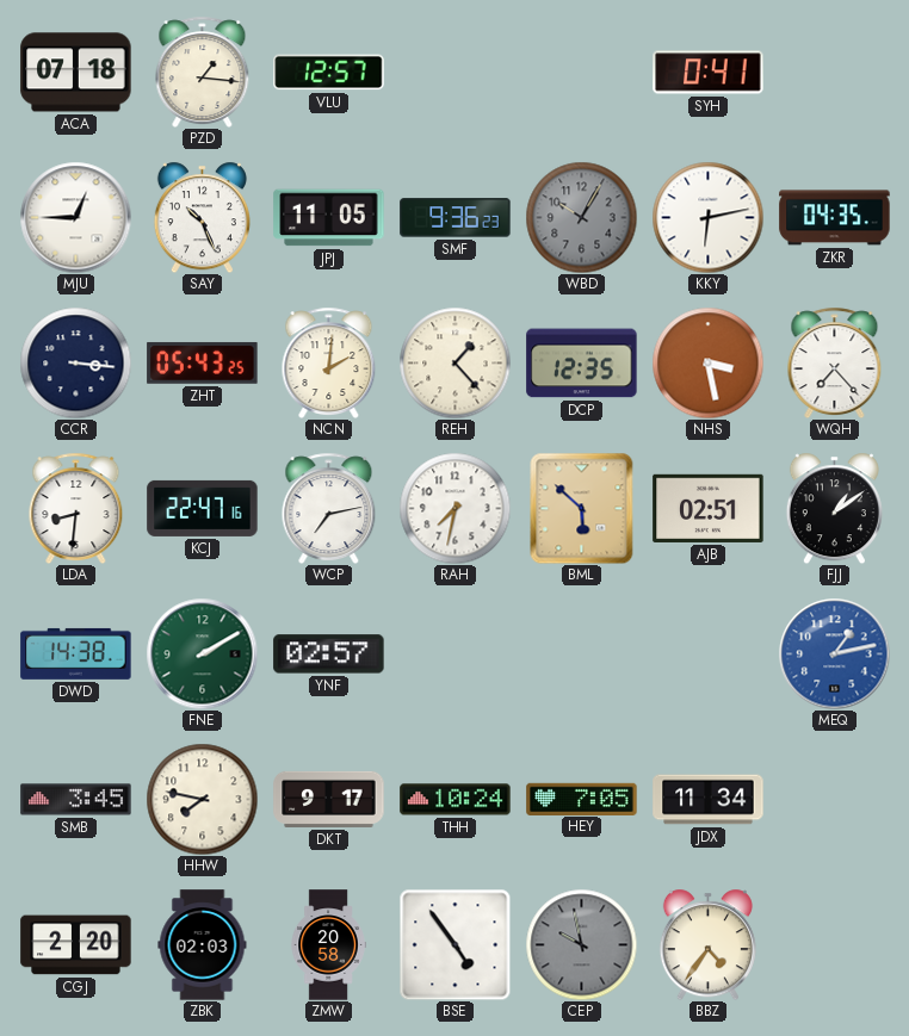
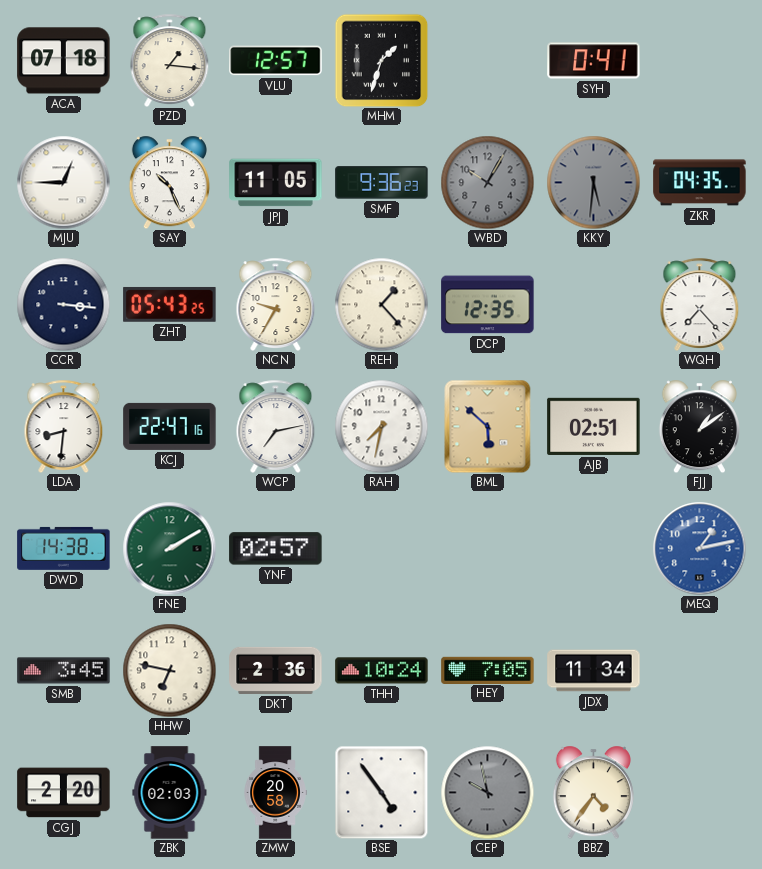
MHM: none -> 1:33 (381, 60)
KKY: 6:13 -> 5:31 (593, 182)
KKY dial: white -> grey (593, 182)
NCN: 2:01 -> 9:35 (276, 304)
NHS: 3:28 -> none (707, 362)
HHW: 7:47 -> 6:47 (169, 670)
DKT: 9:17 -> 2:36 (276, 670)
